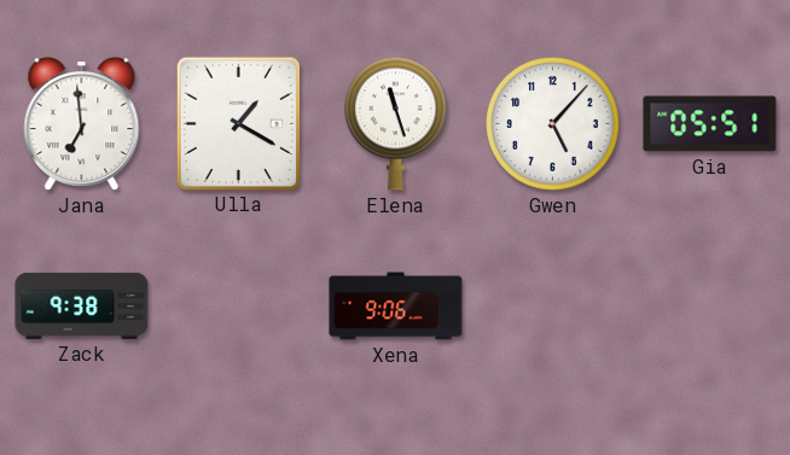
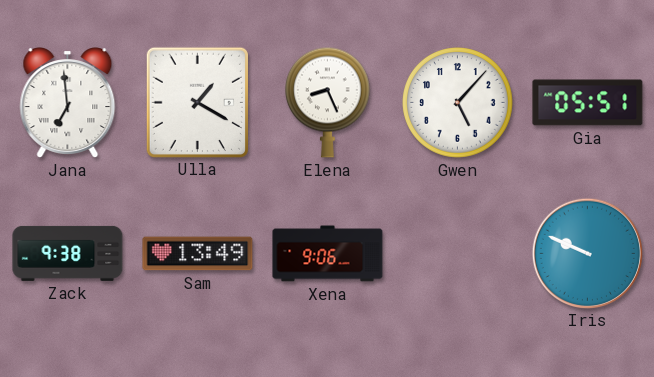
Elena: 11:27 -> 8:26 (327, 102)
Sam: none -> 13:49 (198, 254)
Iris: none -> 9:49 (587, 253)
